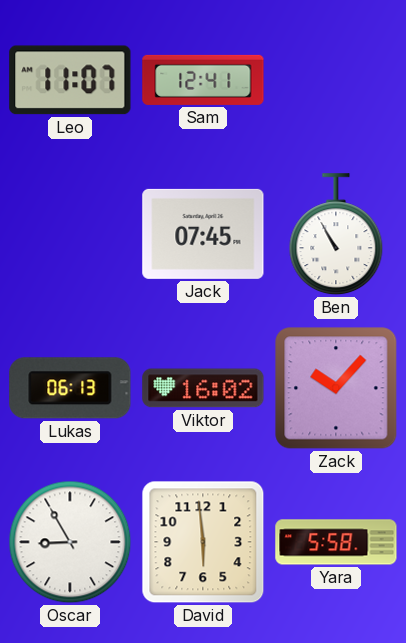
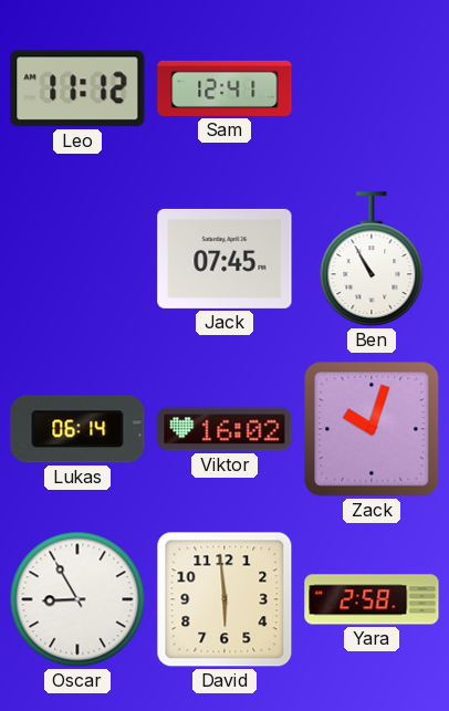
Leo: 11:07 -> 11:12 (77, 88)
Lukas: 06:13 -> 06:14 (77, 429)
Zack: 10:07 -> 10:03 (372, 429)
Yara: 5:58 -> 2:58 (372, 599)
